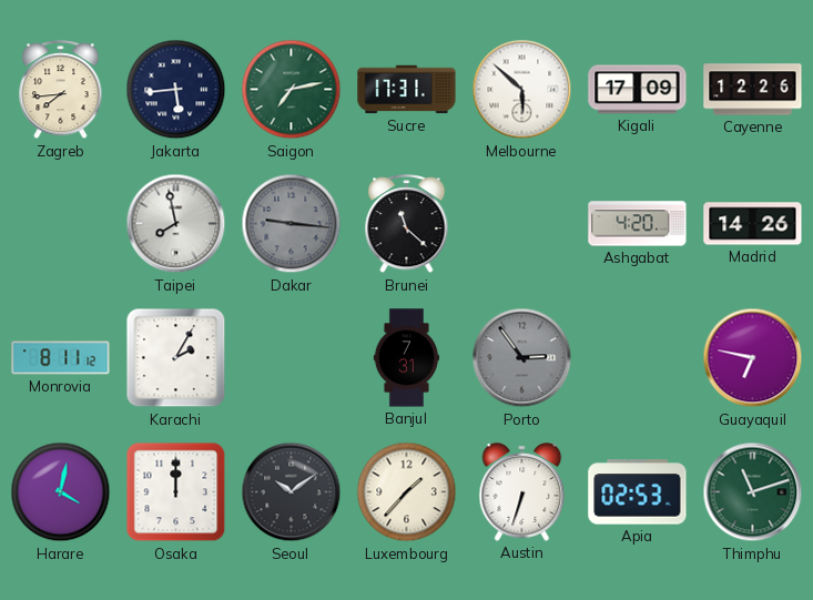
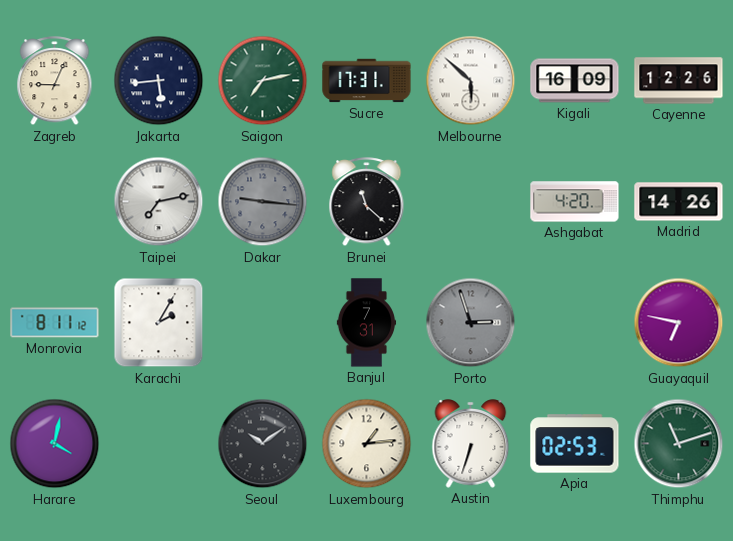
Zagreb: 7:44 -> 9:04 (55, 81)
Kigali: 17:09 -> 16:09 (575, 81)
Taipei: 7:58 -> 7:13 (159, 202)
Porto: 2:54 -> 2:57 (471, 323)
Osaka: 12:00 -> none (176, 492)
Luxembourg: 1:37 -> 1:14 (367, 444)
